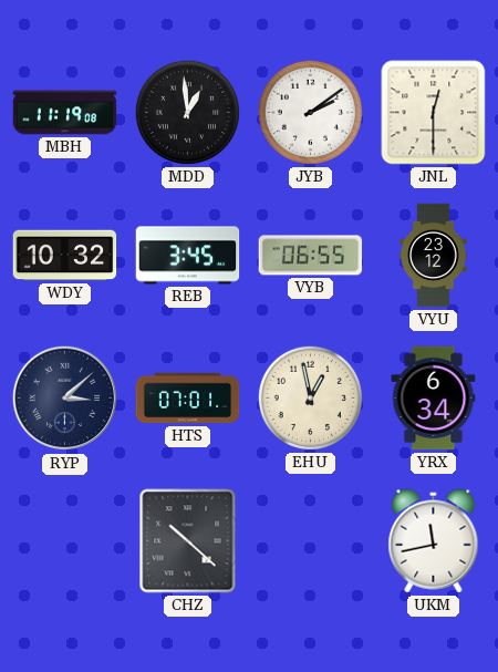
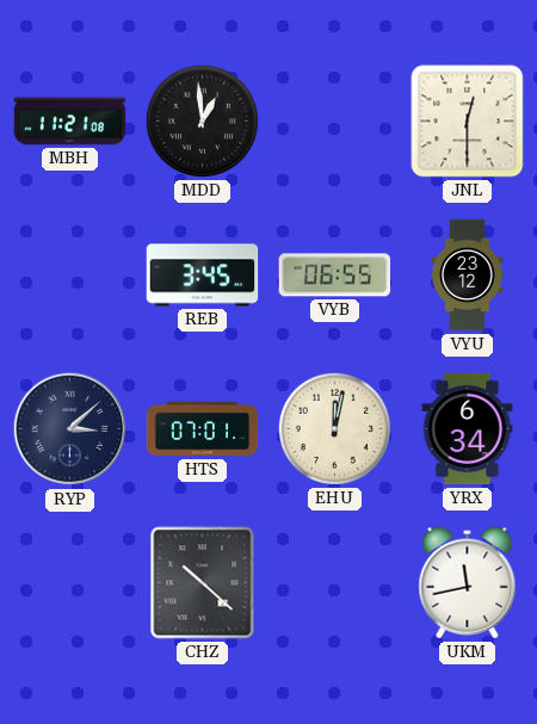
MBH: 11:19 -> 11:21 (70, 122)
JYB: 2:09 -> none (310, 112)
WDY: 10:32 -> none (65, 256)
EHU: 12:58 -> 12:02 (334, 428)
